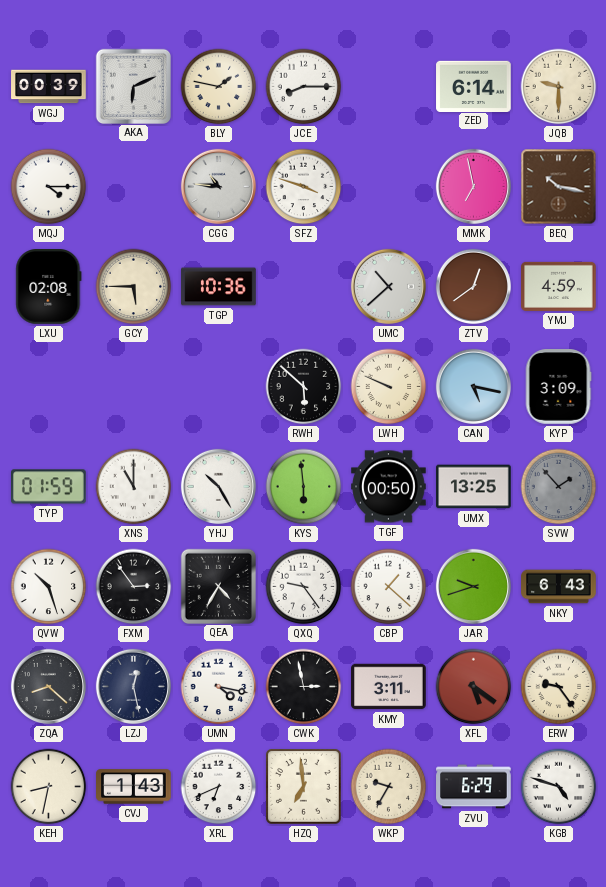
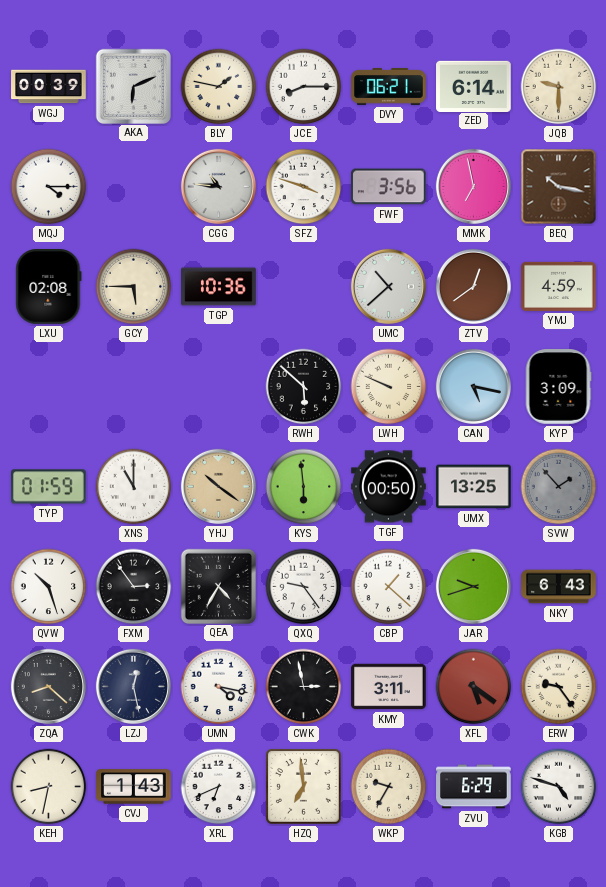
DVY: none -> 06:21 (389, 87)
FWF: none -> 3:56 (389, 187)
YHJ: 10:25 -> 10:21 (218, 486)
YHJ dial: white -> champagne (218, 486)
